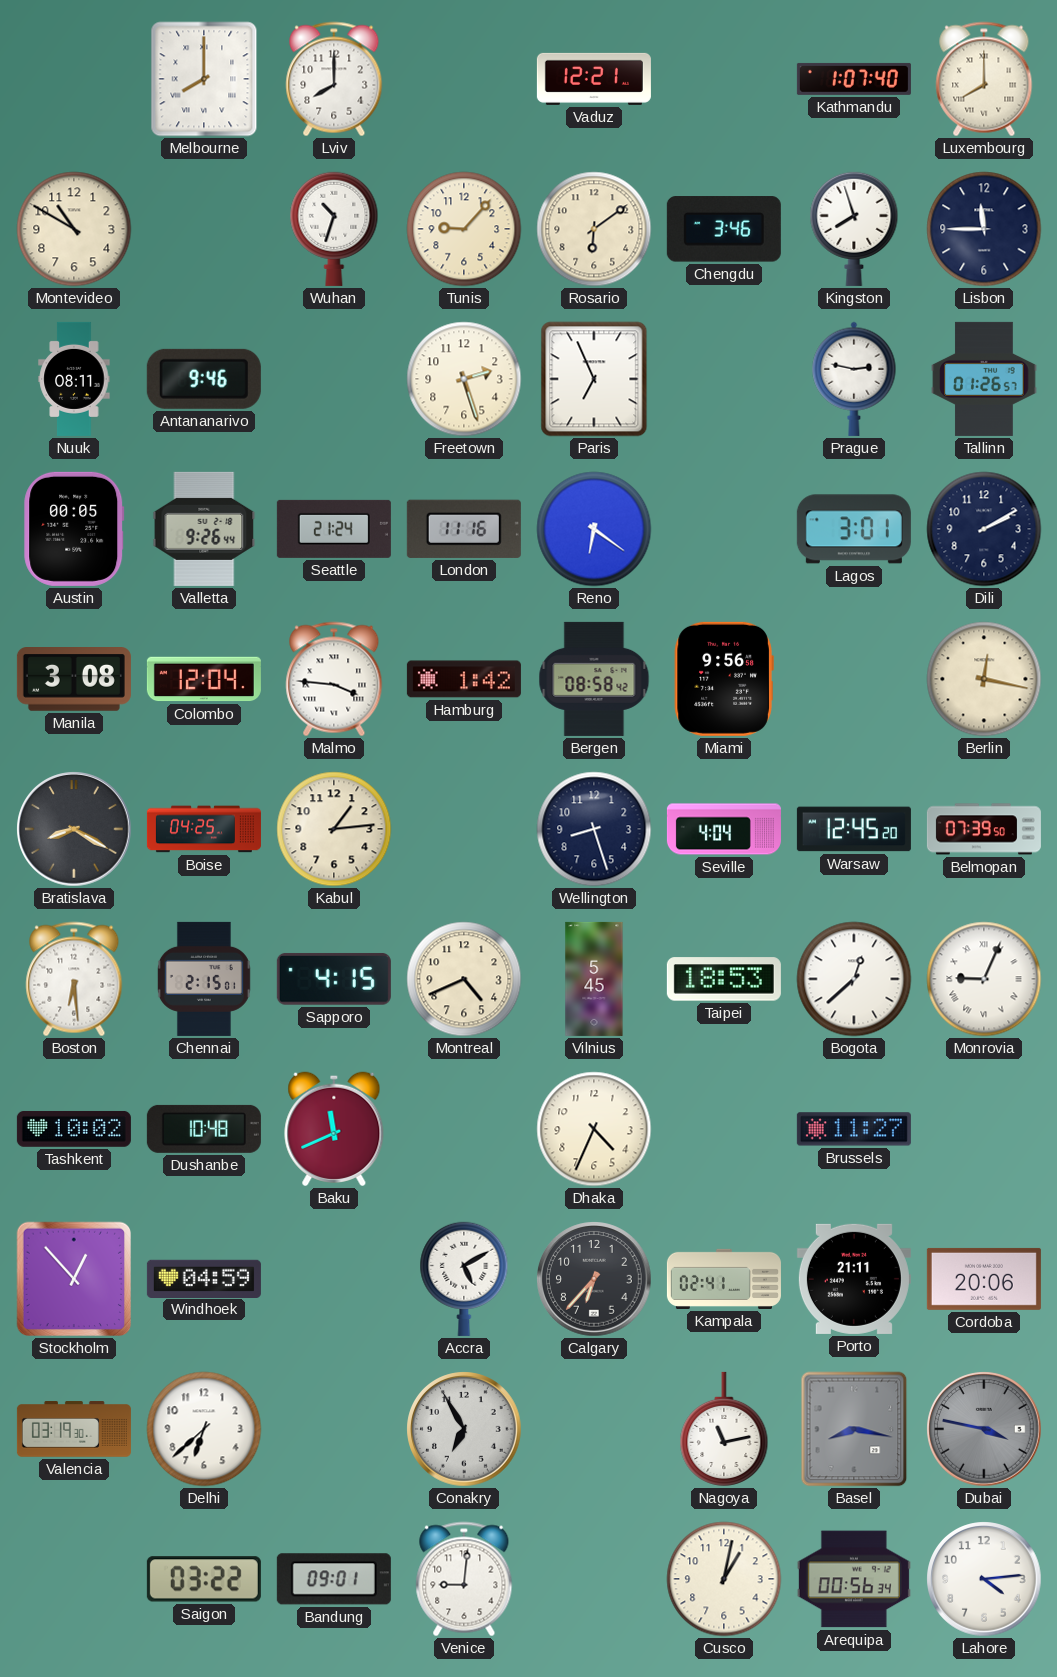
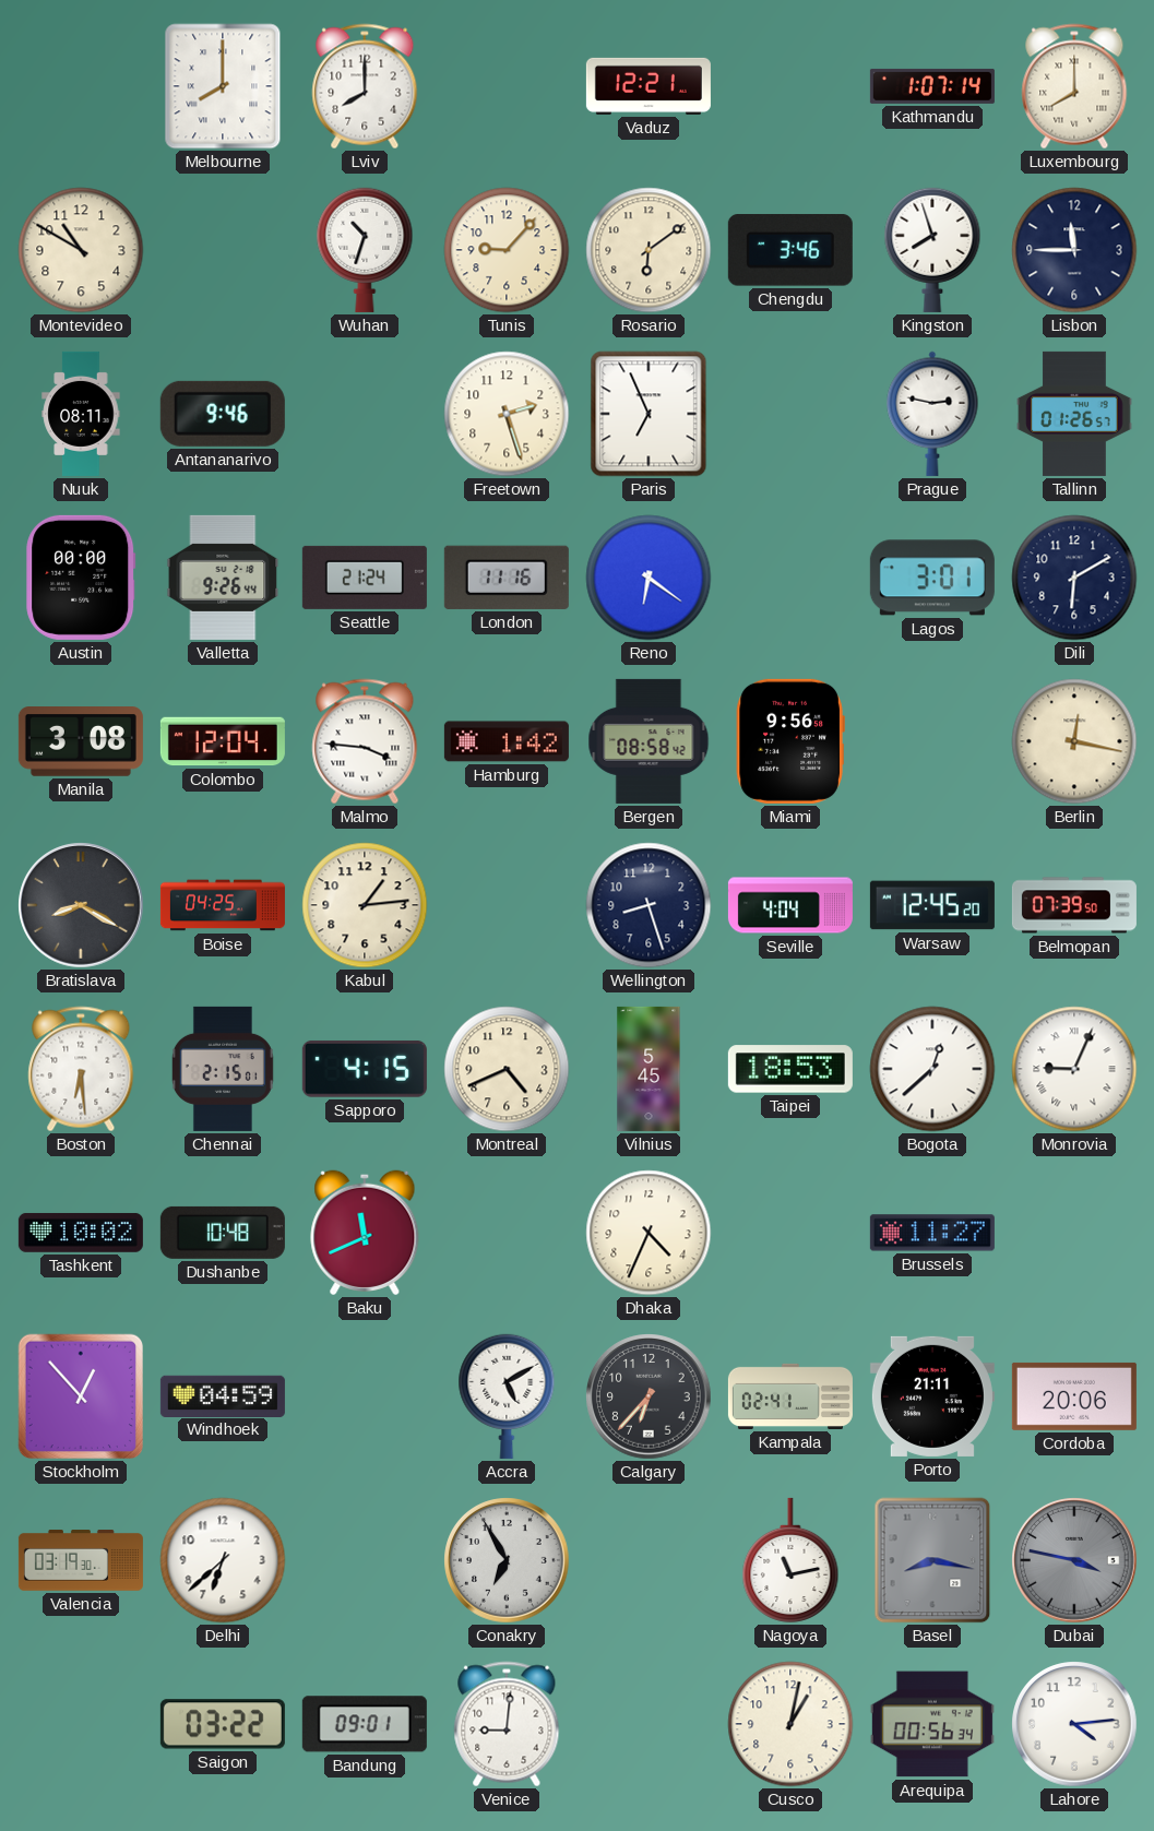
Kathmandu: 1:07:40 -> 1:07:14 (932, 86)
Austin: 00:05 -> 00:00 (81, 578)
Dili: 2:10 -> 6:10 (1074, 578)
